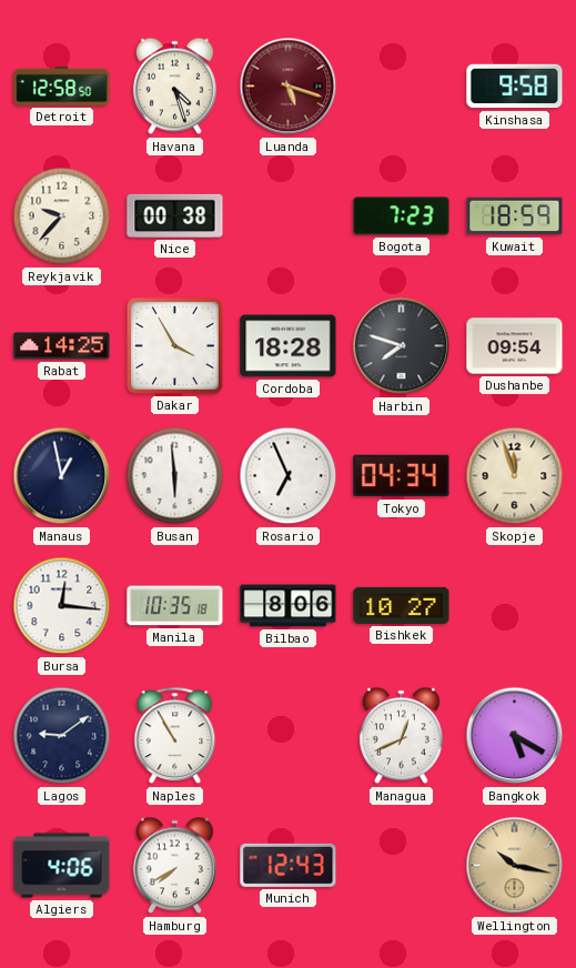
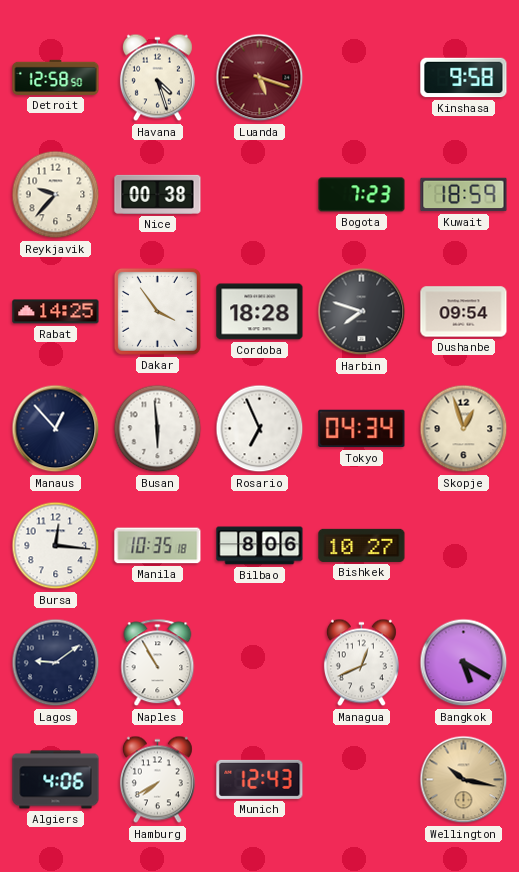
Dakar: 3:55 -> 3:54 (157, 311)
Manaus: 12:58 -> 12:53 (56, 429)
Skopje: 11:57 -> 12:57 (464, 429)
